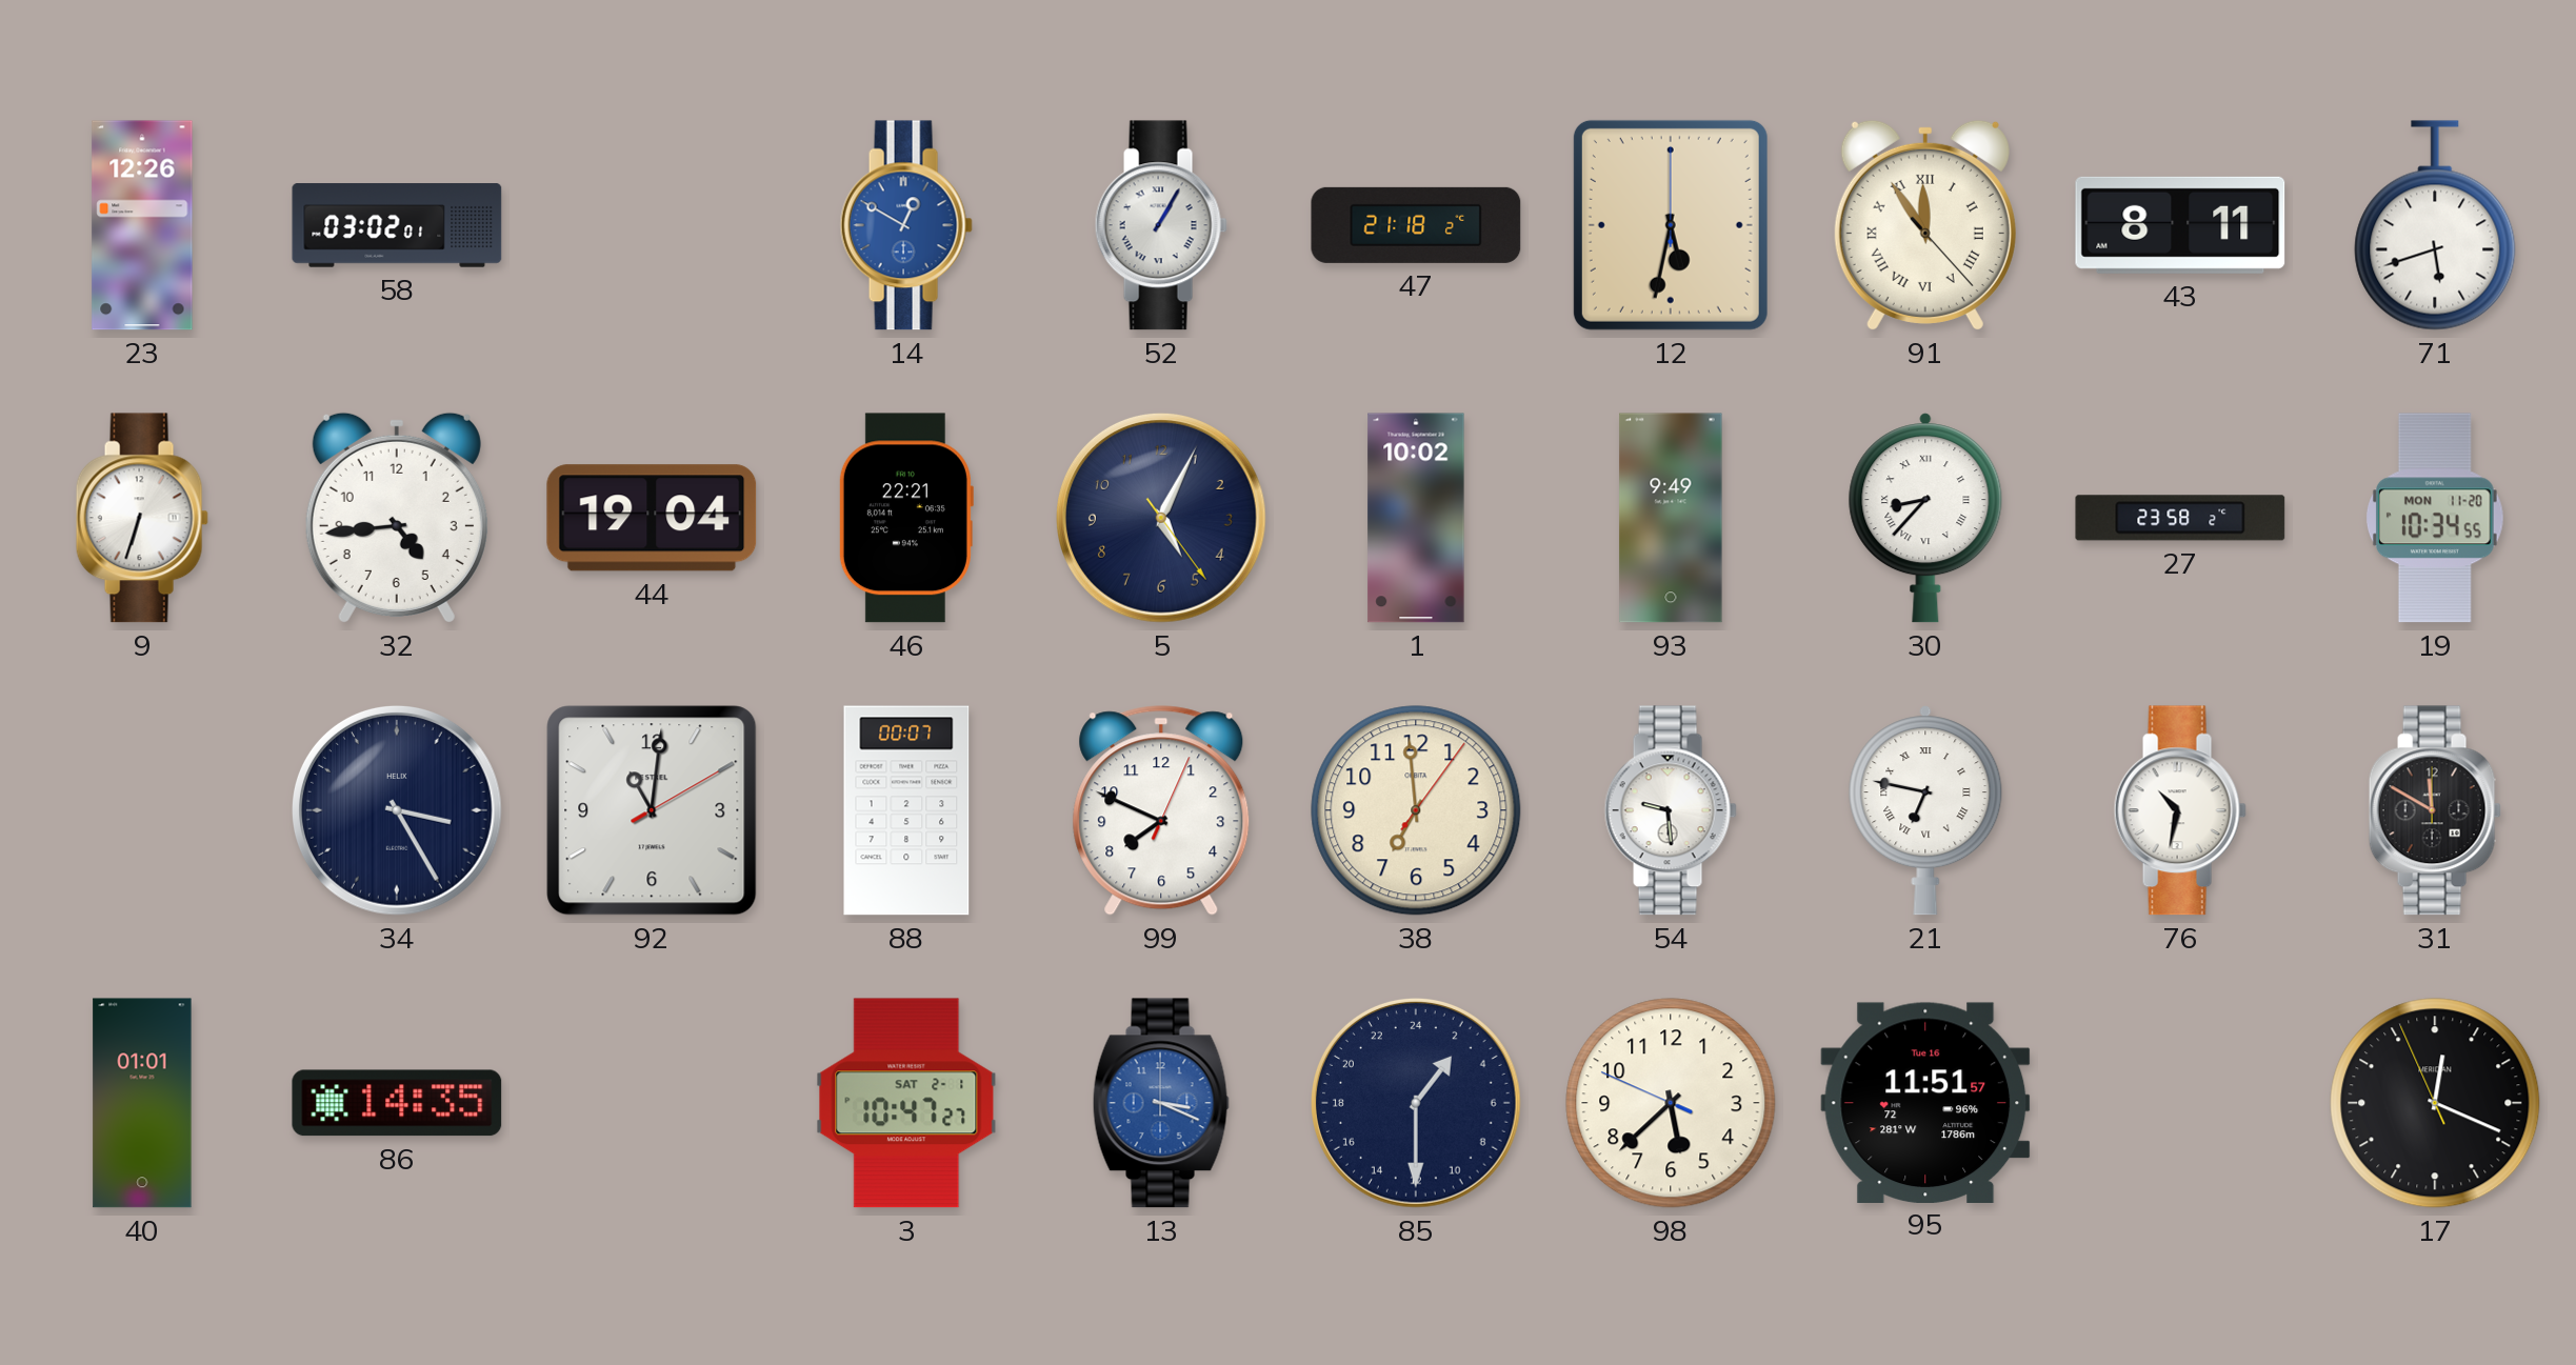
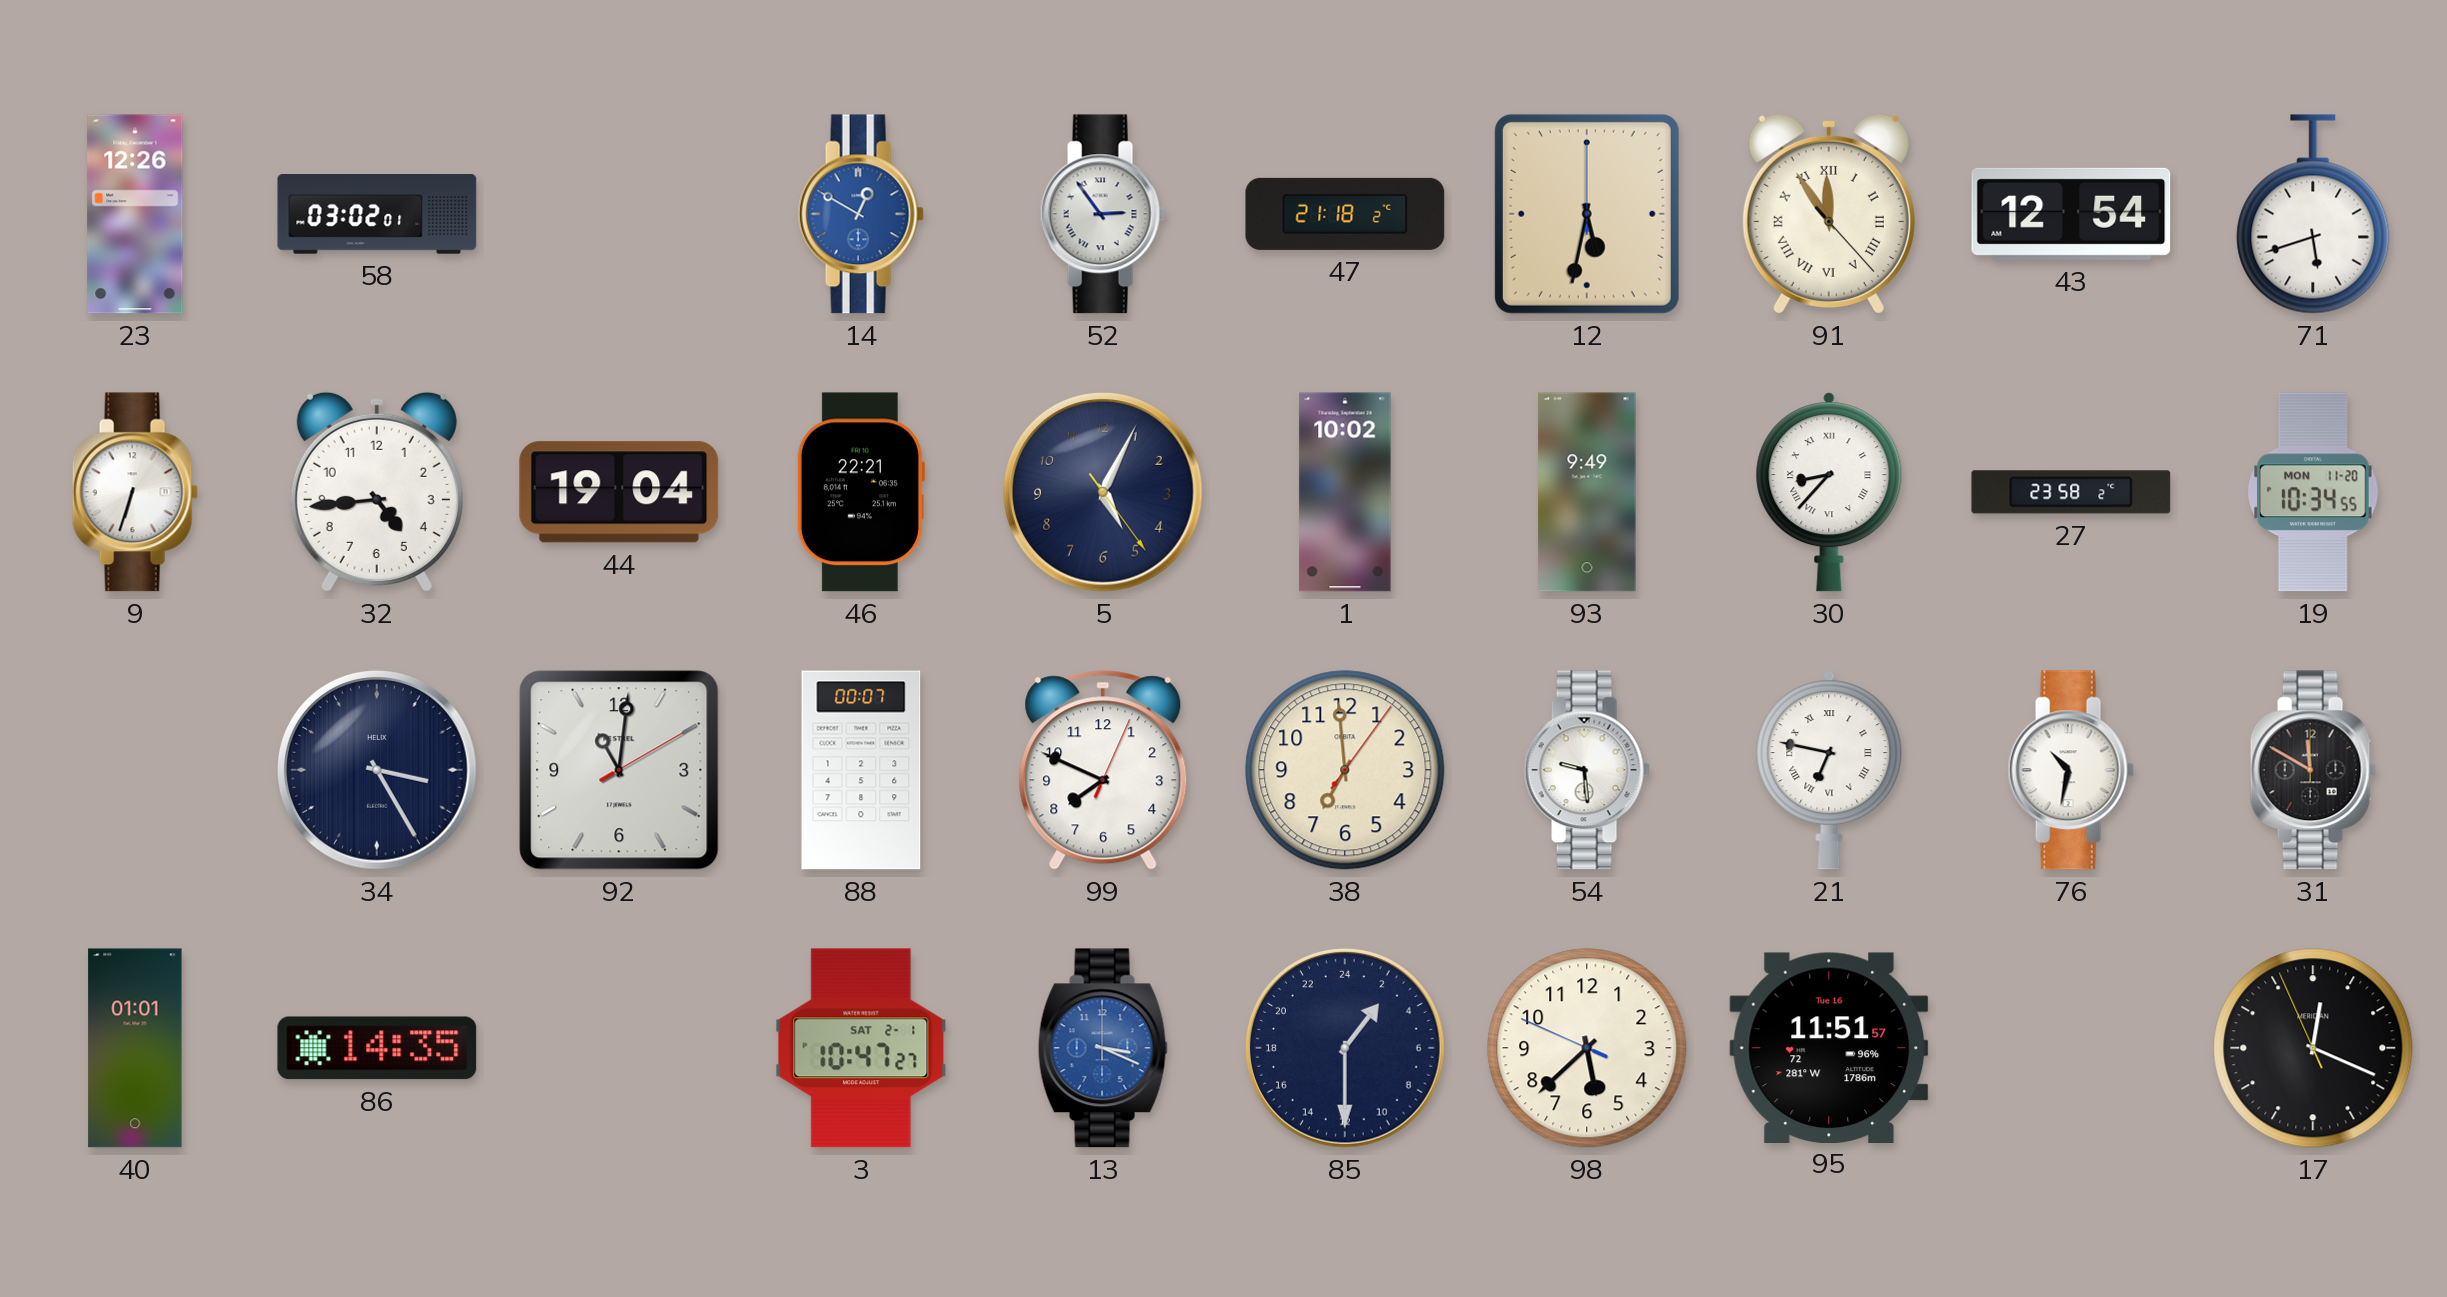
52: 1:05 -> 2:54 (1103, 214)
43: 8:11 -> 12:54 (2071, 214)
